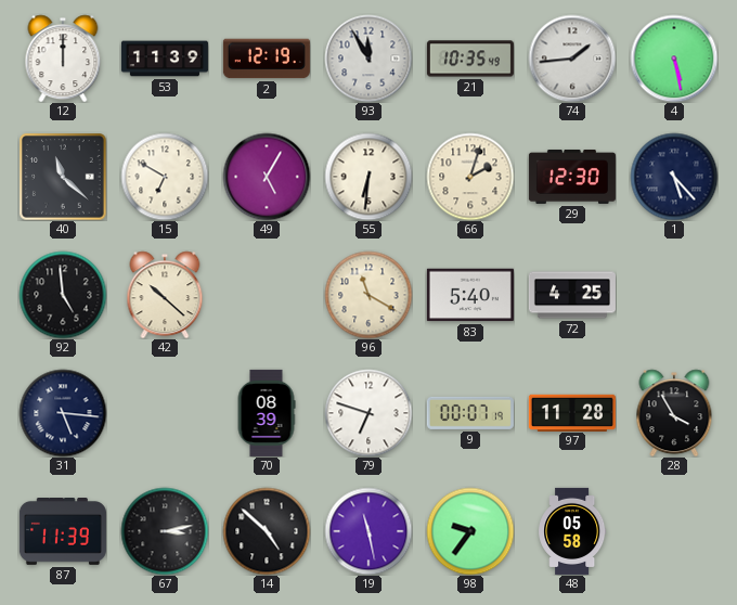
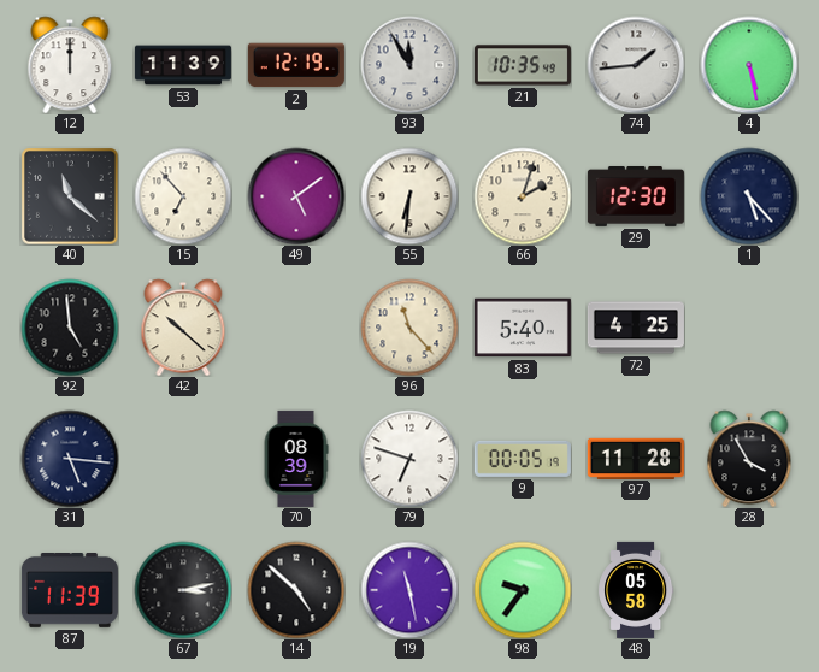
15: 6:50 -> 6:53 (183, 196)
49: 5:05 -> 5:09 (296, 196)
96: 11:20 -> 11:23 (409, 328)
9: 00:07 -> 00:05 (523, 459)
